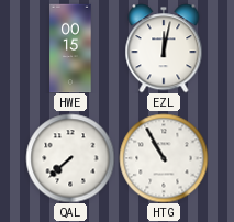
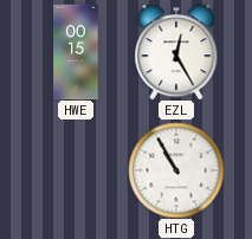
EZL: 12:02 -> 12:25 (176, 52)
QAL: 7:38 -> none (70, 158)
